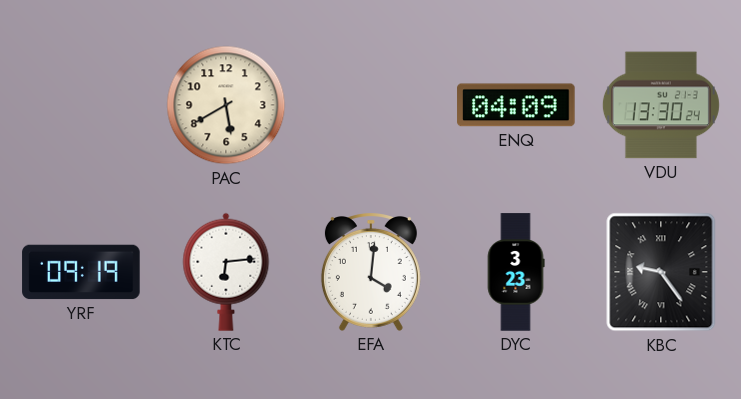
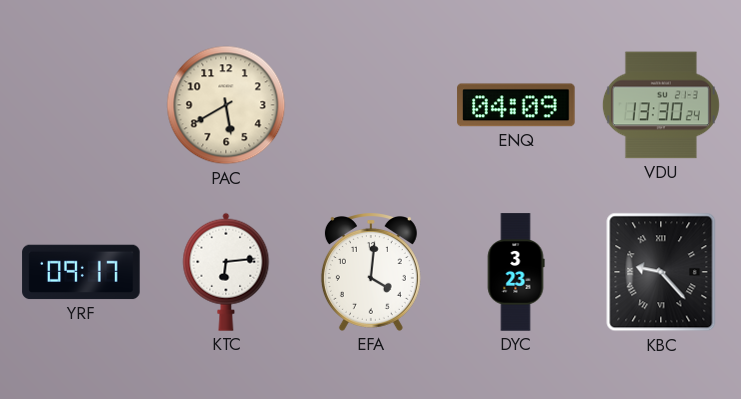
YRF: 09:19 -> 09:17 (81, 272)
KBC: 9:24 -> 9:23 (661, 272)
